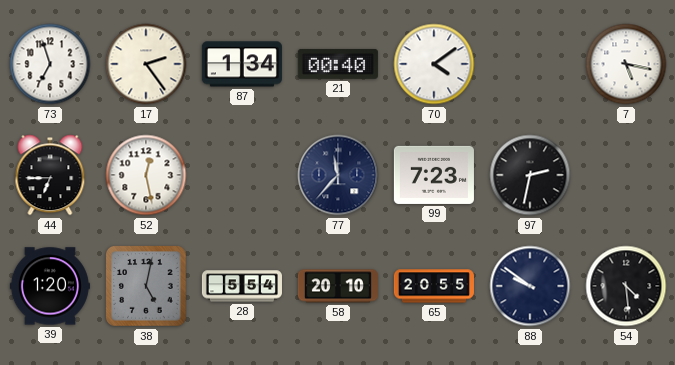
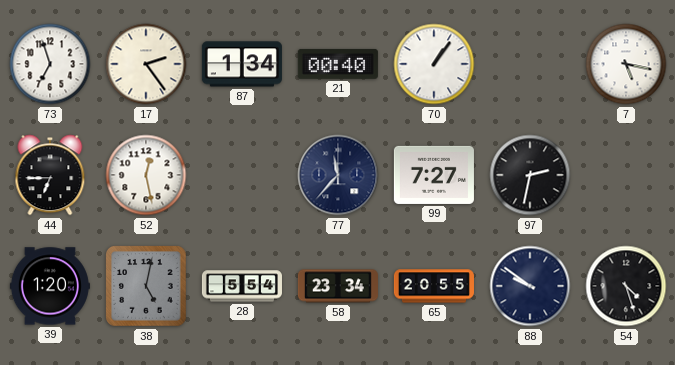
70: 4:09 -> 1:06 (434, 64)
99: 7:23 -> 7:27 (434, 175)
58: 20:10 -> 23:34 (338, 286)
54: 4:29 -> 4:27 (626, 286)
